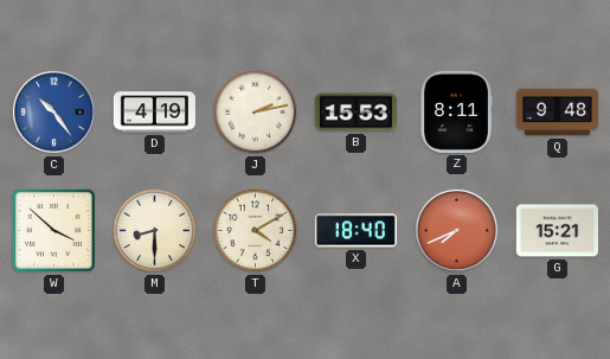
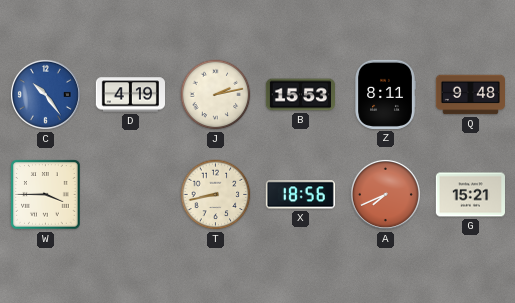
W: 3:52 -> 3:45 (46, 195)
M: 8:30 -> none (155, 231)
T: 4:10 -> 8:43 (216, 195)
X: 18:40 -> 18:56 (300, 195)
